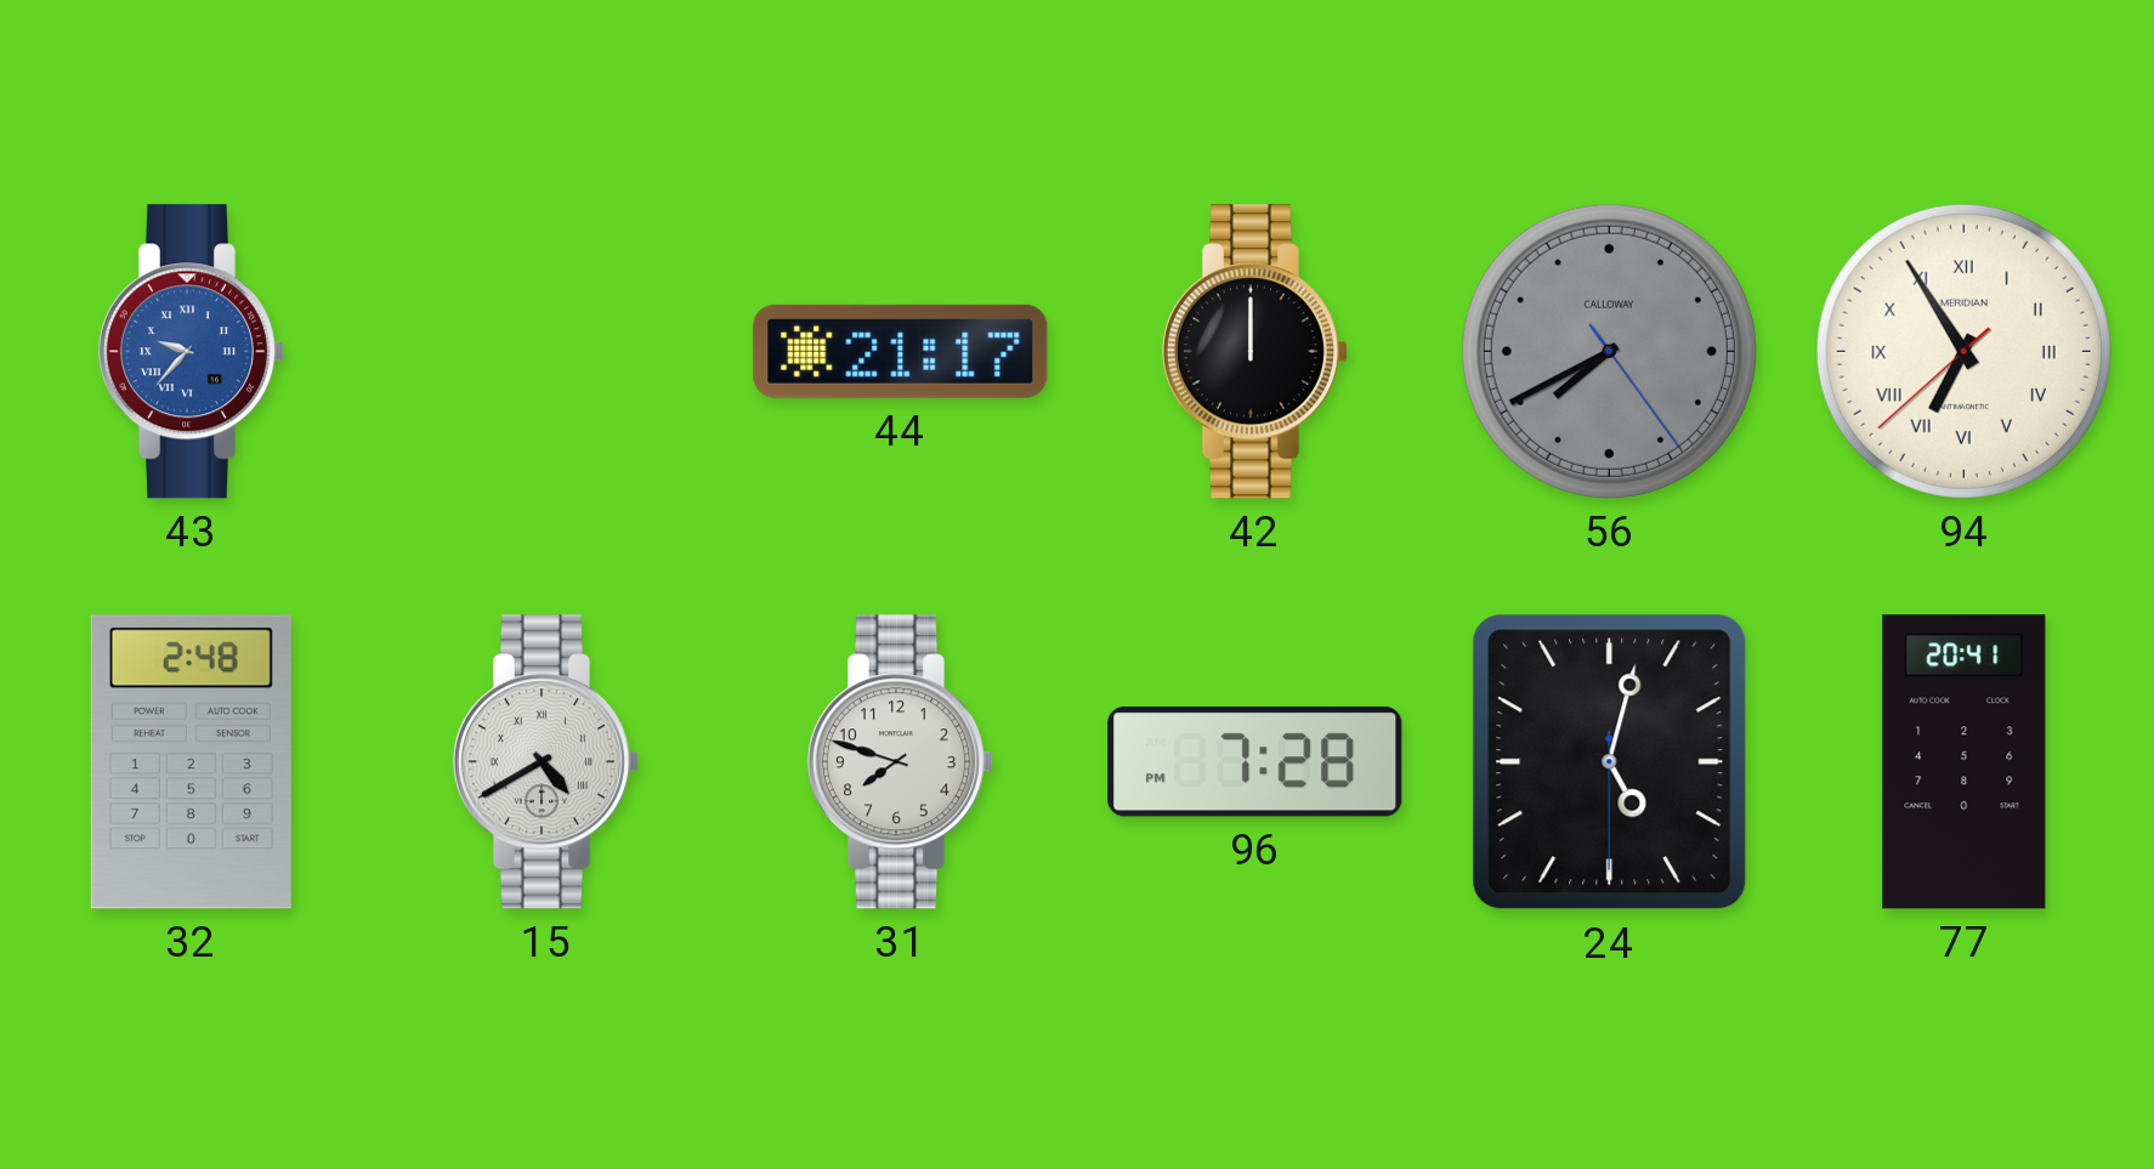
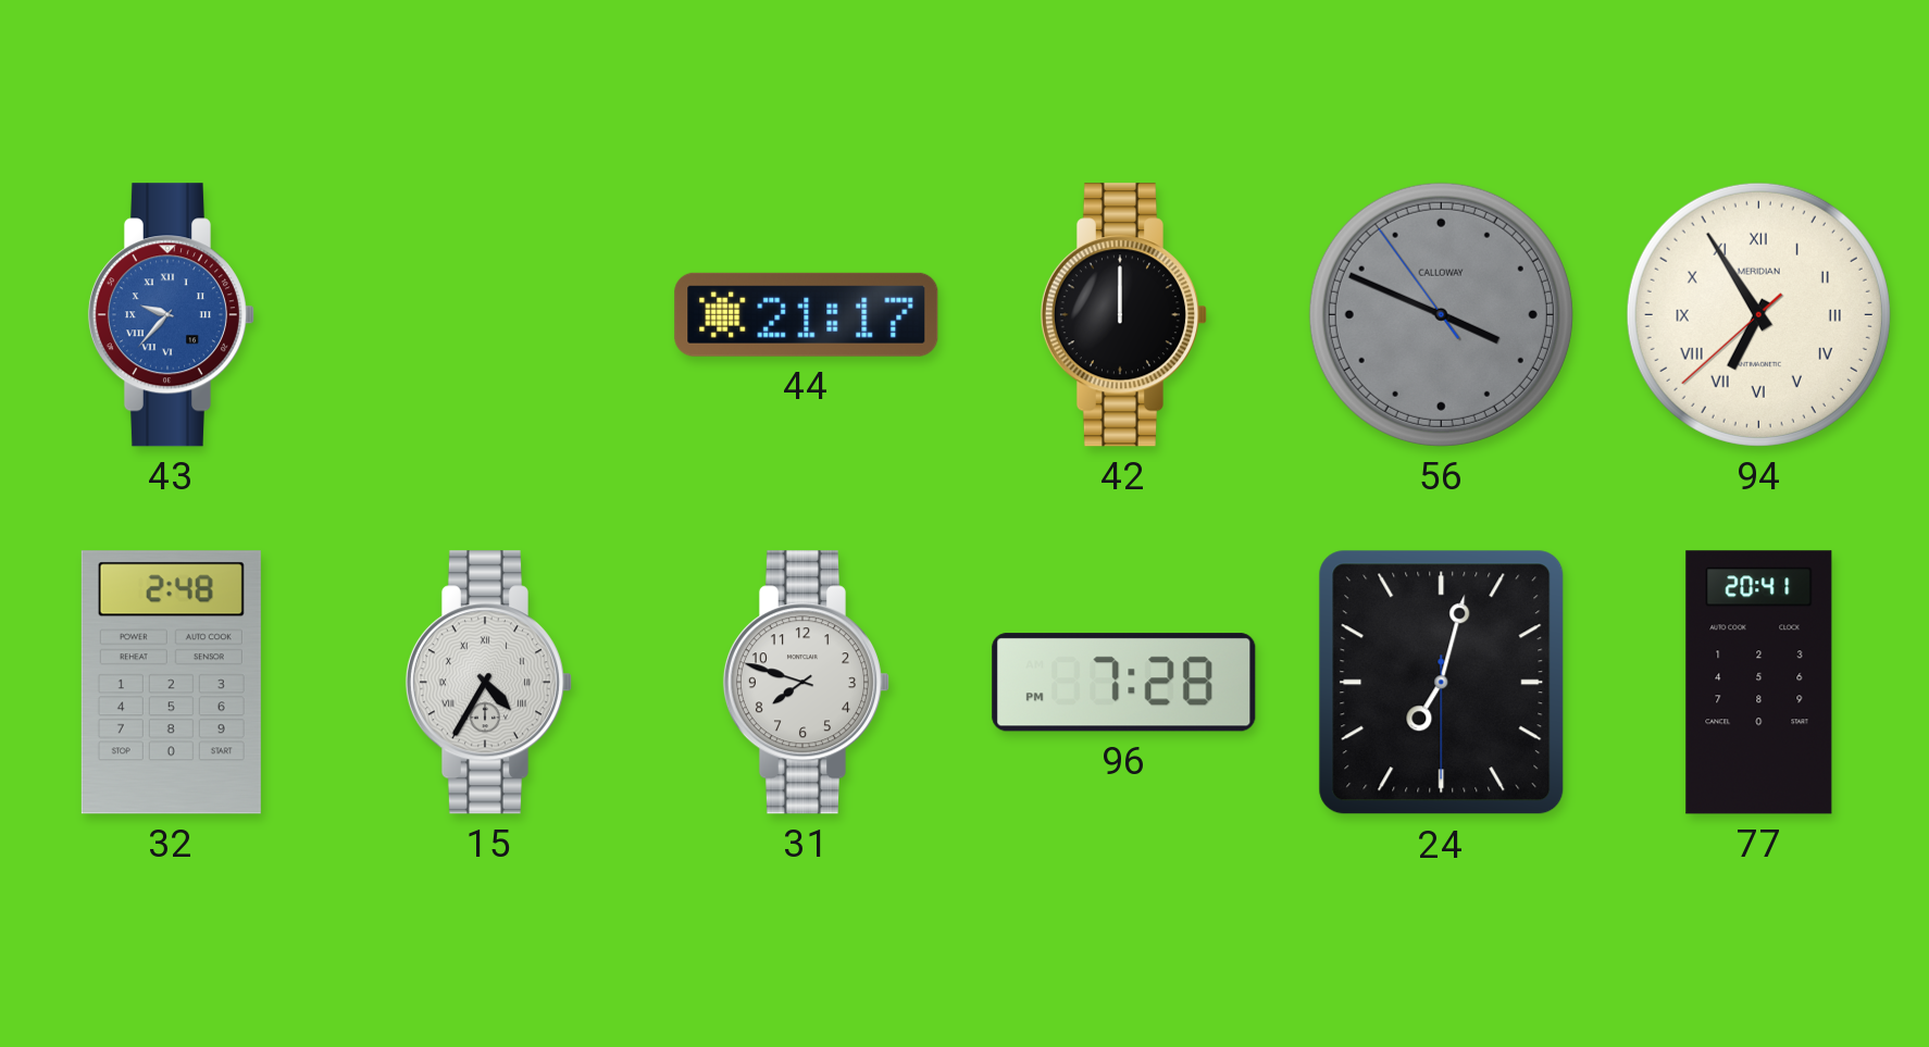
56: 7:40 -> 3:48 (1441, 314)
15: 4:40 -> 4:35 (488, 683)
24: 5:02 -> 7:02 (1442, 683)
